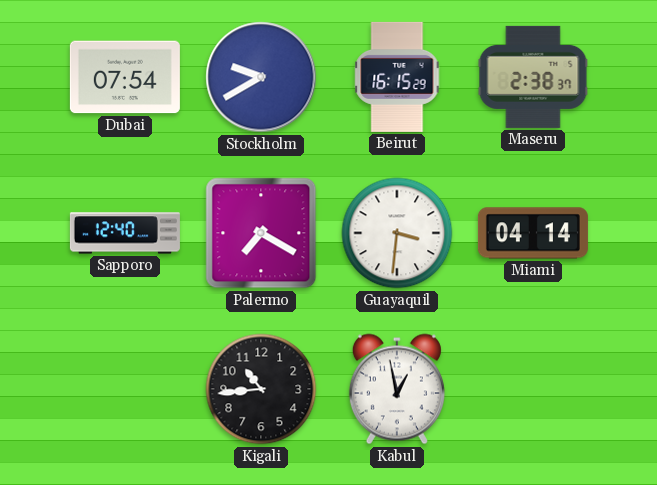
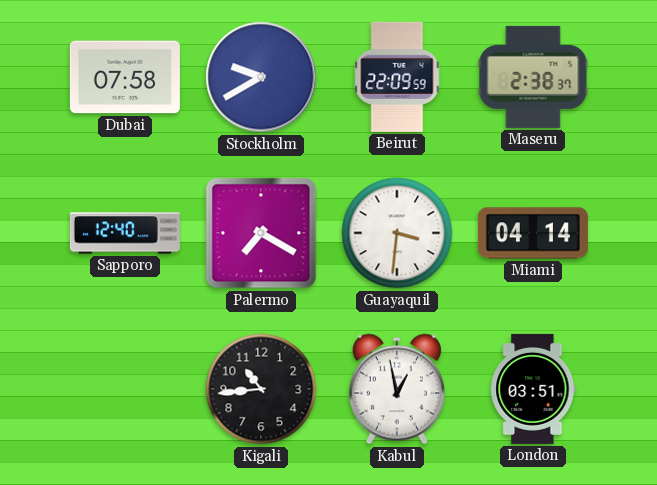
Dubai: 07:54 -> 07:58 (125, 77)
Beirut: 16:15 -> 22:09 (397, 77)
London: none -> 03:51 (533, 389)
